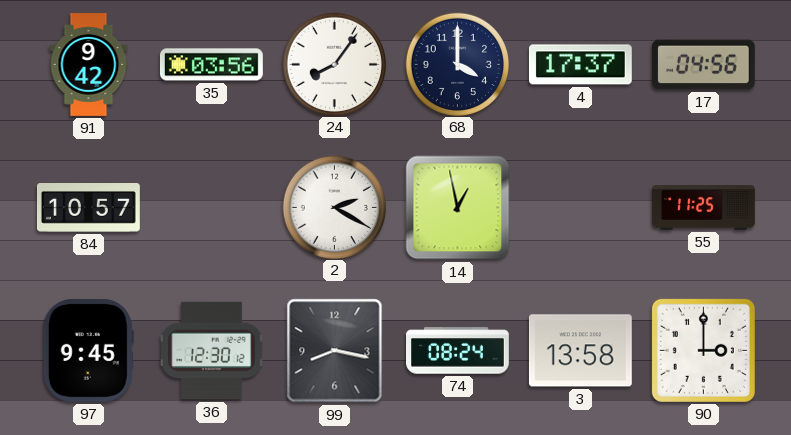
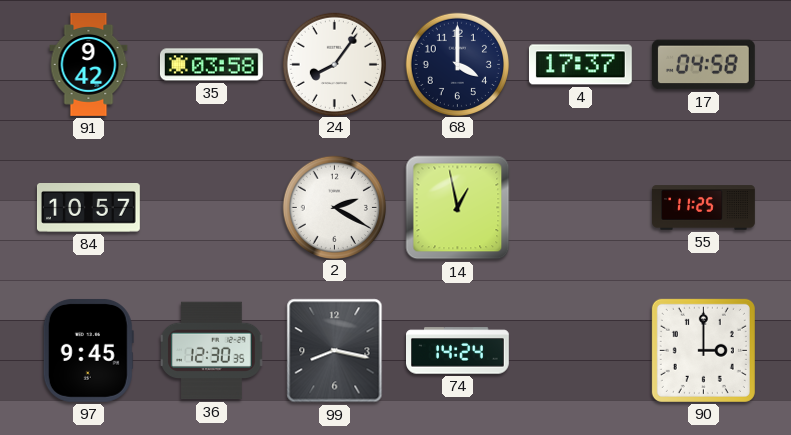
35: 03:56 -> 03:58 (211, 65)
17: 04:56 -> 04:58 (703, 65)
36: 12:30:12 -> 12:30:35 (212, 351)
74: 08:24 -> 14:24 (458, 351)
3: 13:58 -> none (580, 351)
